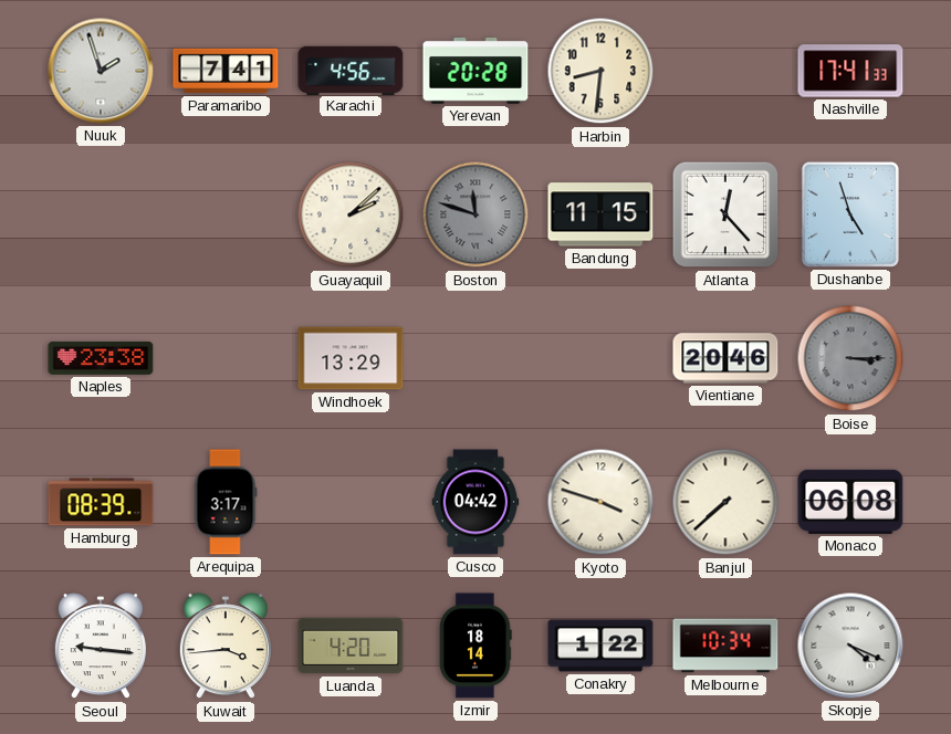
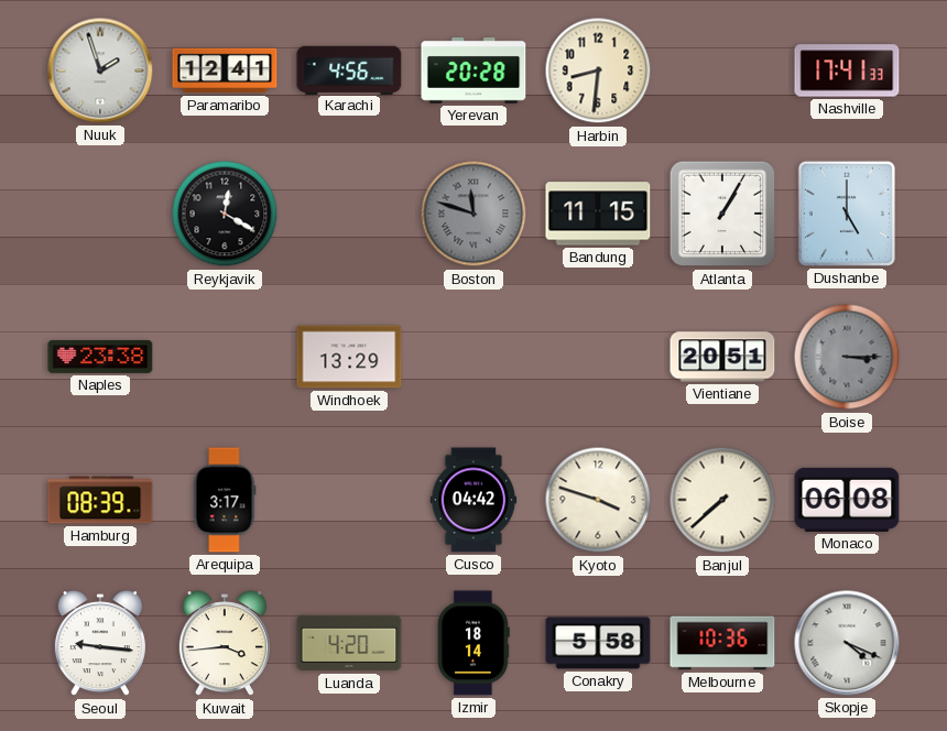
Paramaribo: 7:41 -> 12:41 (225, 70)
Reykjavik: none -> 12:20 (225, 214)
Guayaquil: 2:08 -> none (351, 214)
Atlanta: 12:23 -> 1:05 (722, 214)
Dushanbe: 4:57 -> 5:00 (847, 214)
Vientiane: 20:46 -> 20:51 (722, 357)
Conakry: 1:22 -> 5:58 (598, 643)
Melbourne: 10:34 -> 10:36 (722, 643)
